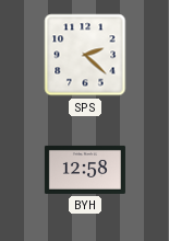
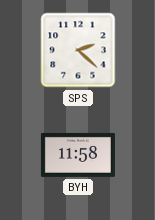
BYH: 12:58 -> 11:58 (78, 155)
